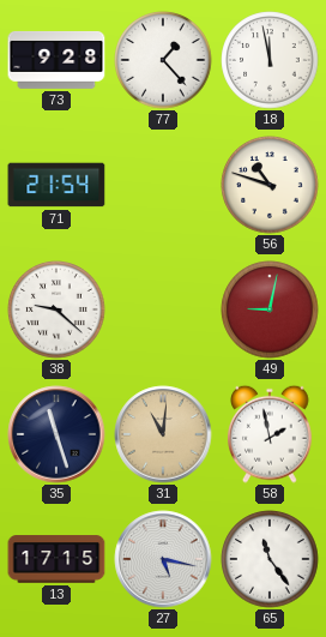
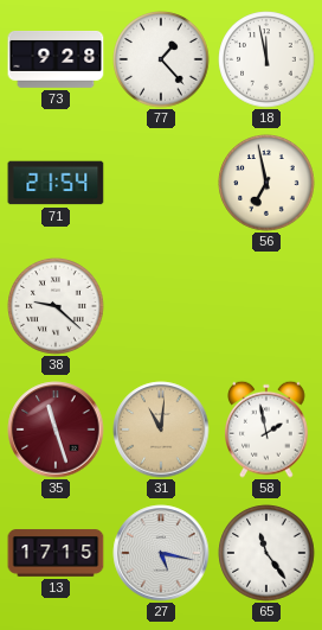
56: 10:48 -> 6:58 (266, 183)
49: 9:02 -> none (270, 310)
35 dial: navy -> burgundy (56, 429)
